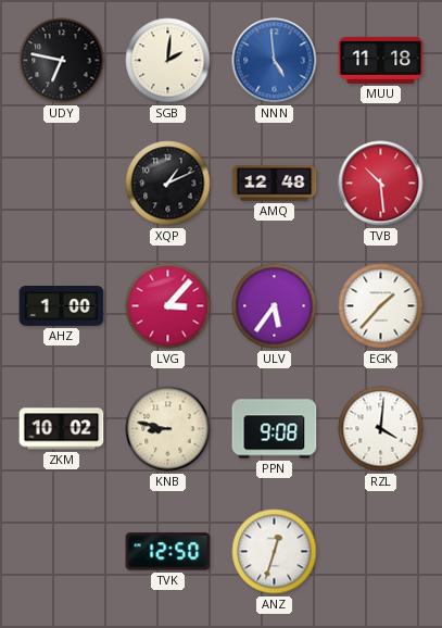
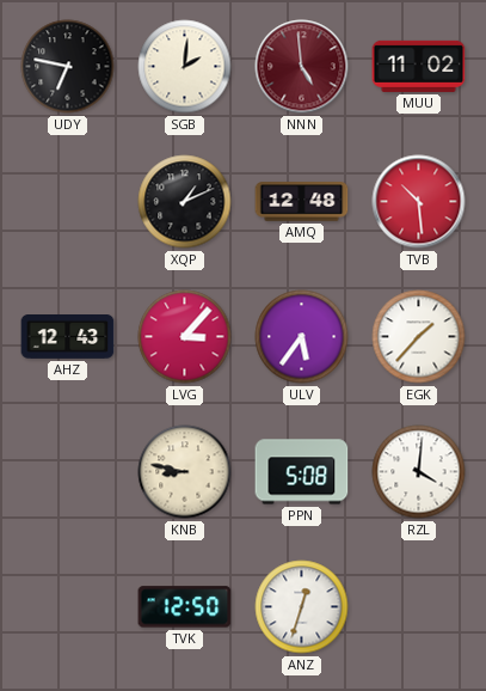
NNN dial: blue -> burgundy (302, 67)
MUU: 11:18 -> 11:02 (419, 66)
AHZ: 1:00 -> 12:43 (68, 337)
ZKM: 10:02 -> none (62, 429)
PPN: 9:08 -> 5:08 (302, 472)
